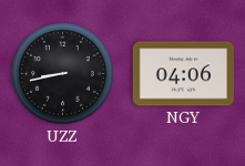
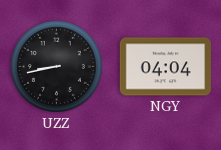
NGY: 04:06 -> 04:04 (165, 67)
